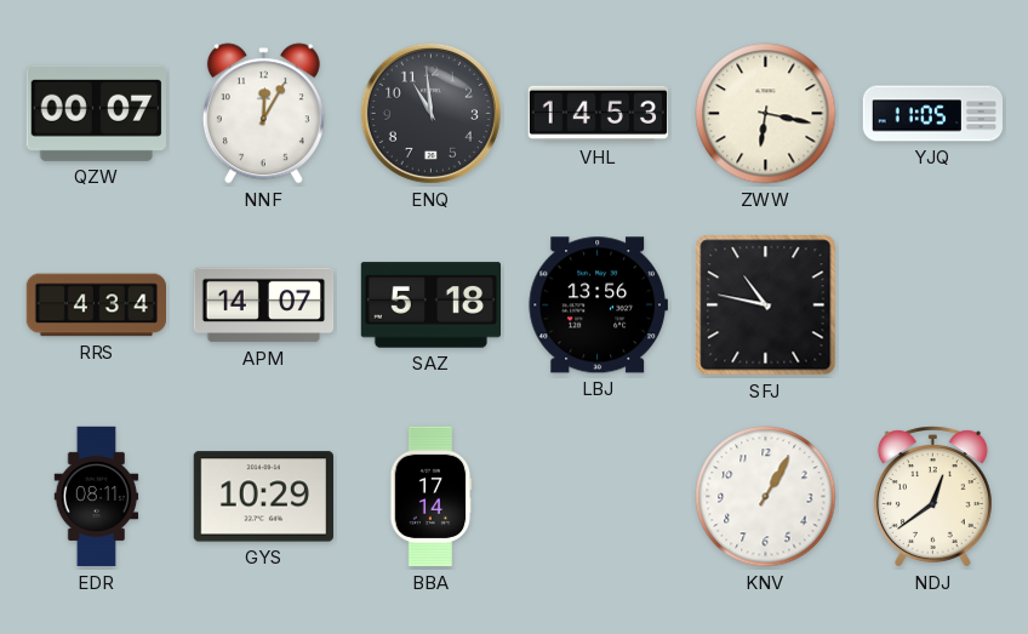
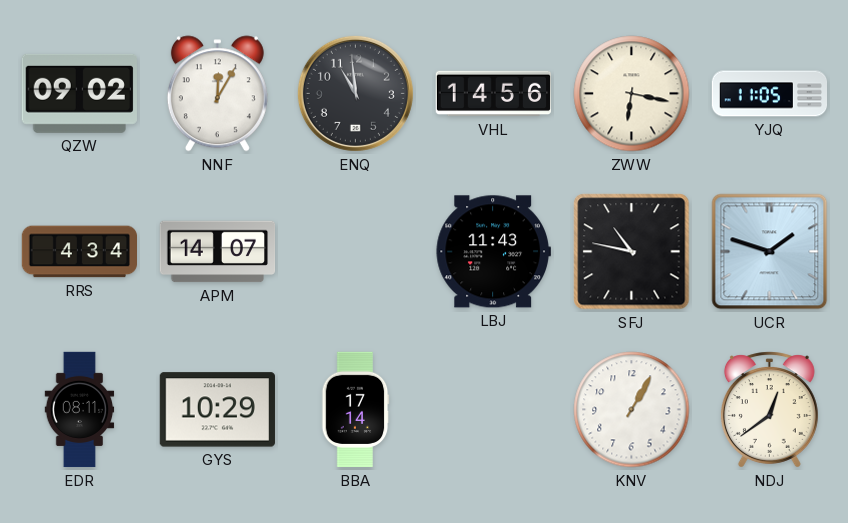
QZW: 00:07 -> 09:02 (79, 93)
VHL: 14:53 -> 14:56 (493, 94)
SAZ: 5:18 -> none (430, 305)
LBJ: 13:56 -> 11:43 (493, 252)
UCR: none -> 1:48 (770, 252)
